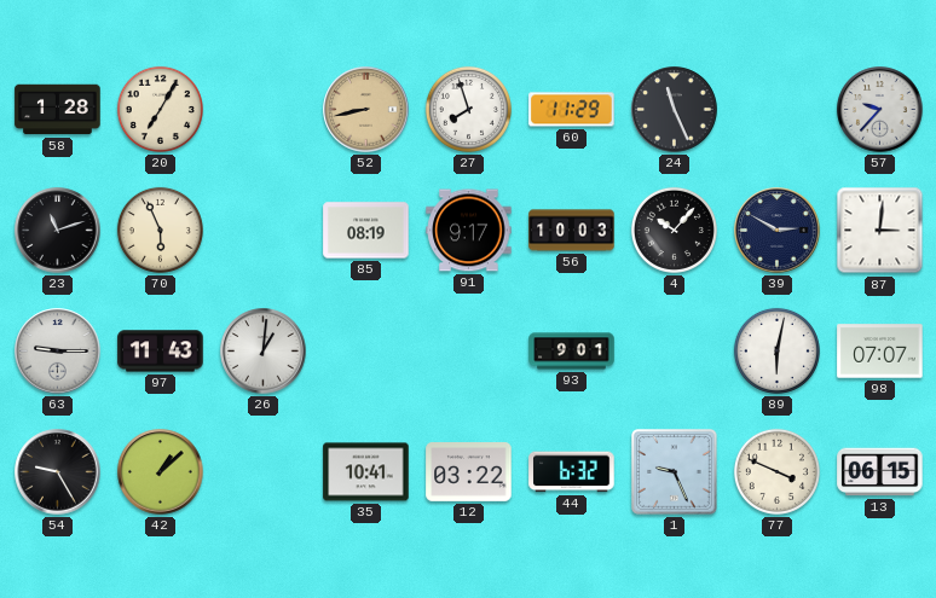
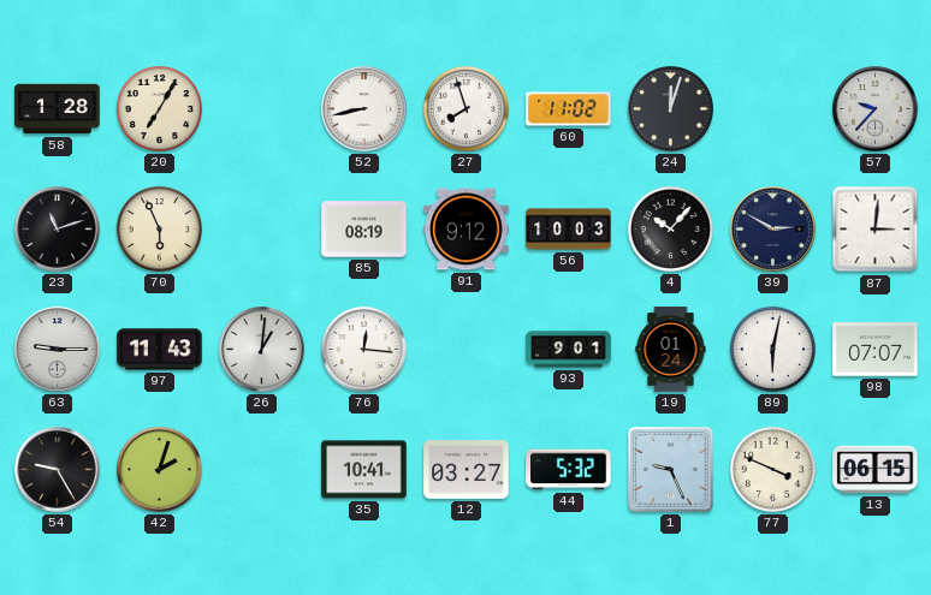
52 dial: champagne -> white (364, 109)
60: 11:29 -> 11:02 (569, 109)
24: 11:26 -> 12:03 (671, 109)
91: 9:17 -> 9:12 (467, 230)
76: none -> 12:16 (364, 350)
19: none -> 01:24 (671, 350)
42: 1:08 -> 2:03 (160, 470)
12: 03:22 -> 03:27 (467, 470)
44: 6:32 -> 5:32 (569, 470)
